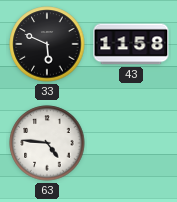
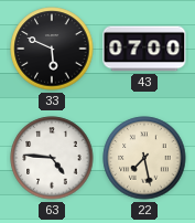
43: 11:58 -> 07:00 (144, 49)
22: none -> 7:28 (144, 158)
